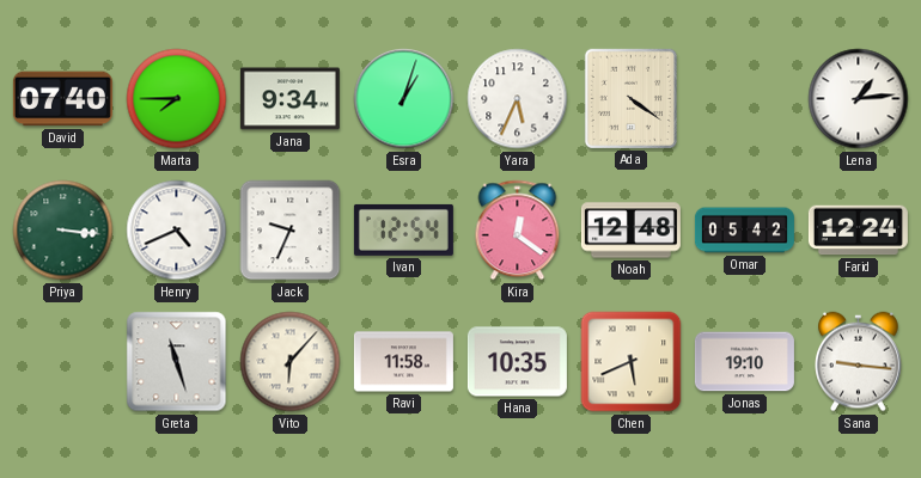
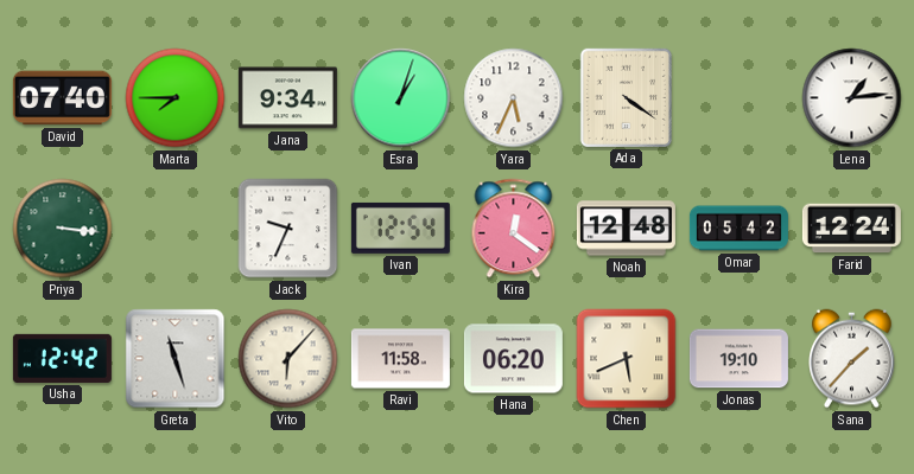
Henry: 4:41 -> none (177, 231)
Usha: none -> 12:42 (62, 358)
Hana: 10:35 -> 06:20 (513, 359)
Sana: 9:16 -> 1:37 (852, 359)
